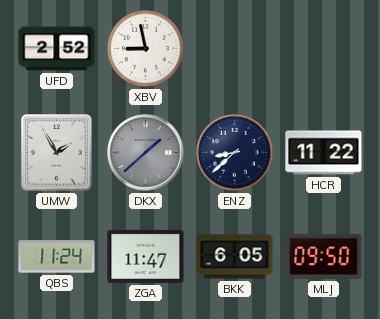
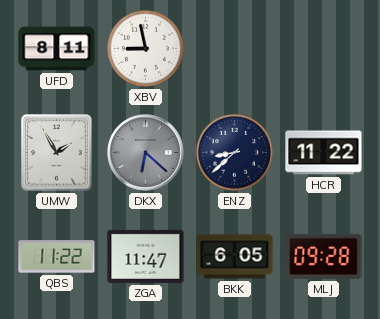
UFD: 2:52 -> 8:11 (57, 49)
DKX: 1:38 -> 6:22 (146, 153)
QBS: 11:24 -> 11:22 (57, 257)
MLJ: 09:50 -> 09:28 (324, 256)
